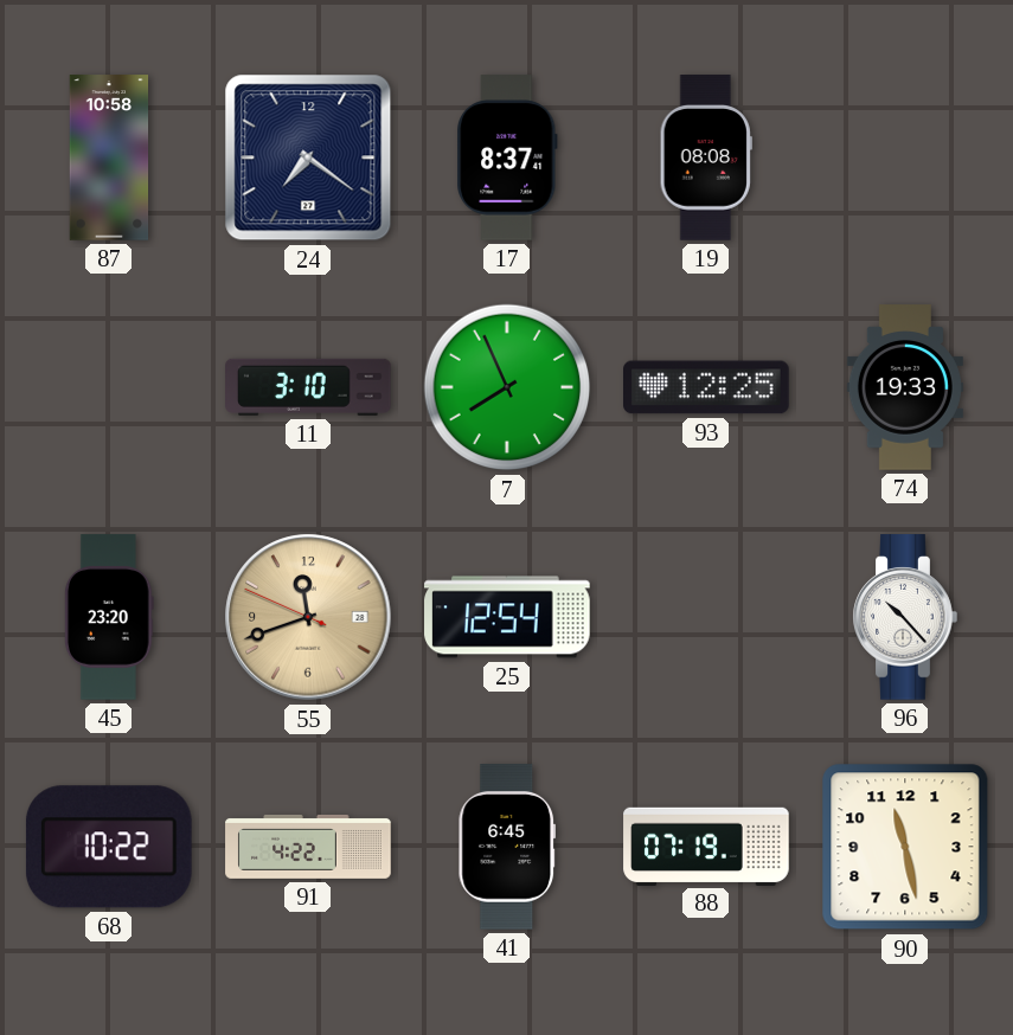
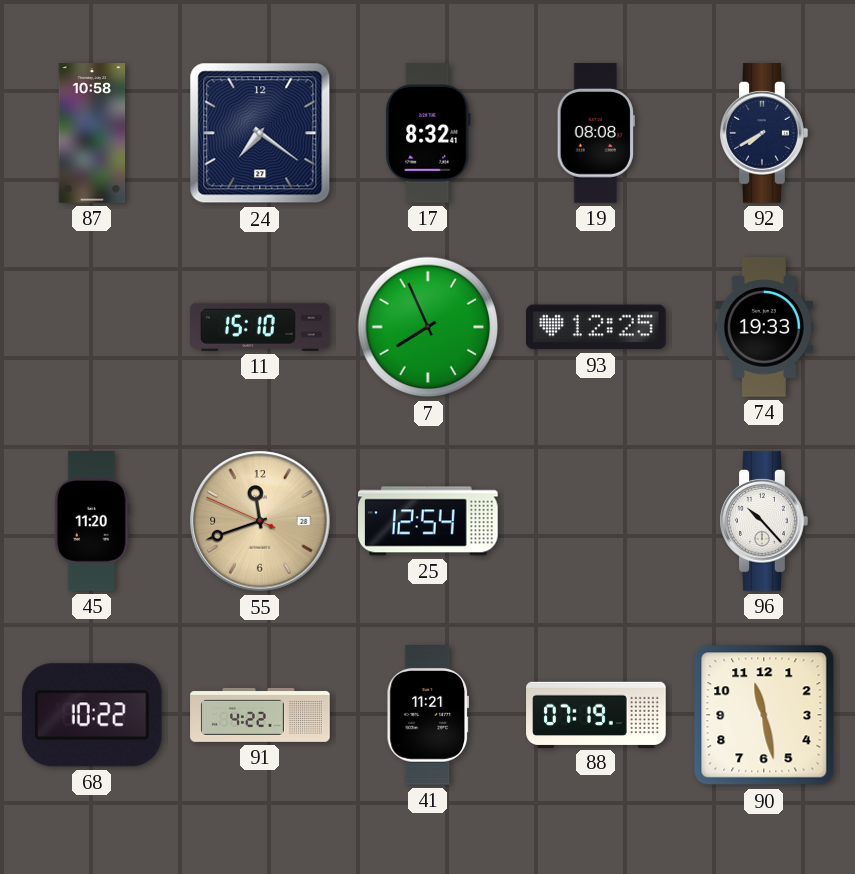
17: 8:37 -> 8:32 (429, 133)
92: none -> 7:40 (764, 133)
11: 3:10 -> 15:10 (261, 327)
45: 23:20 -> 11:20 (92, 521)
41: 6:45 -> 11:21 (427, 715)
